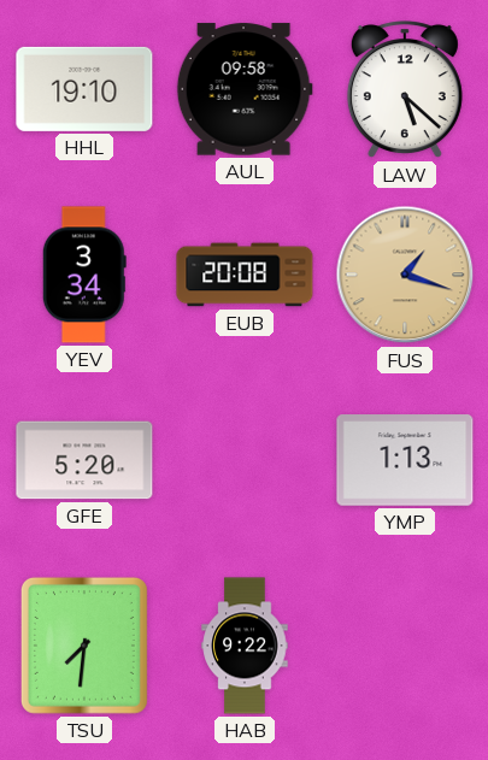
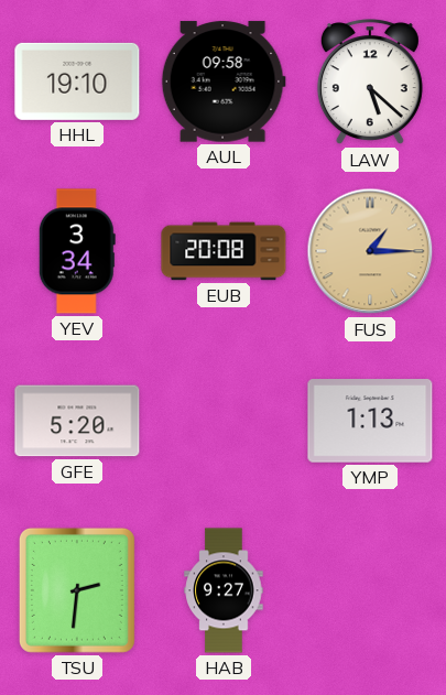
FUS: 1:18 -> 1:15 (370, 251)
TSU: 7:31 -> 2:31 (77, 590)
HAB: 9:22 -> 9:27 (224, 590)
